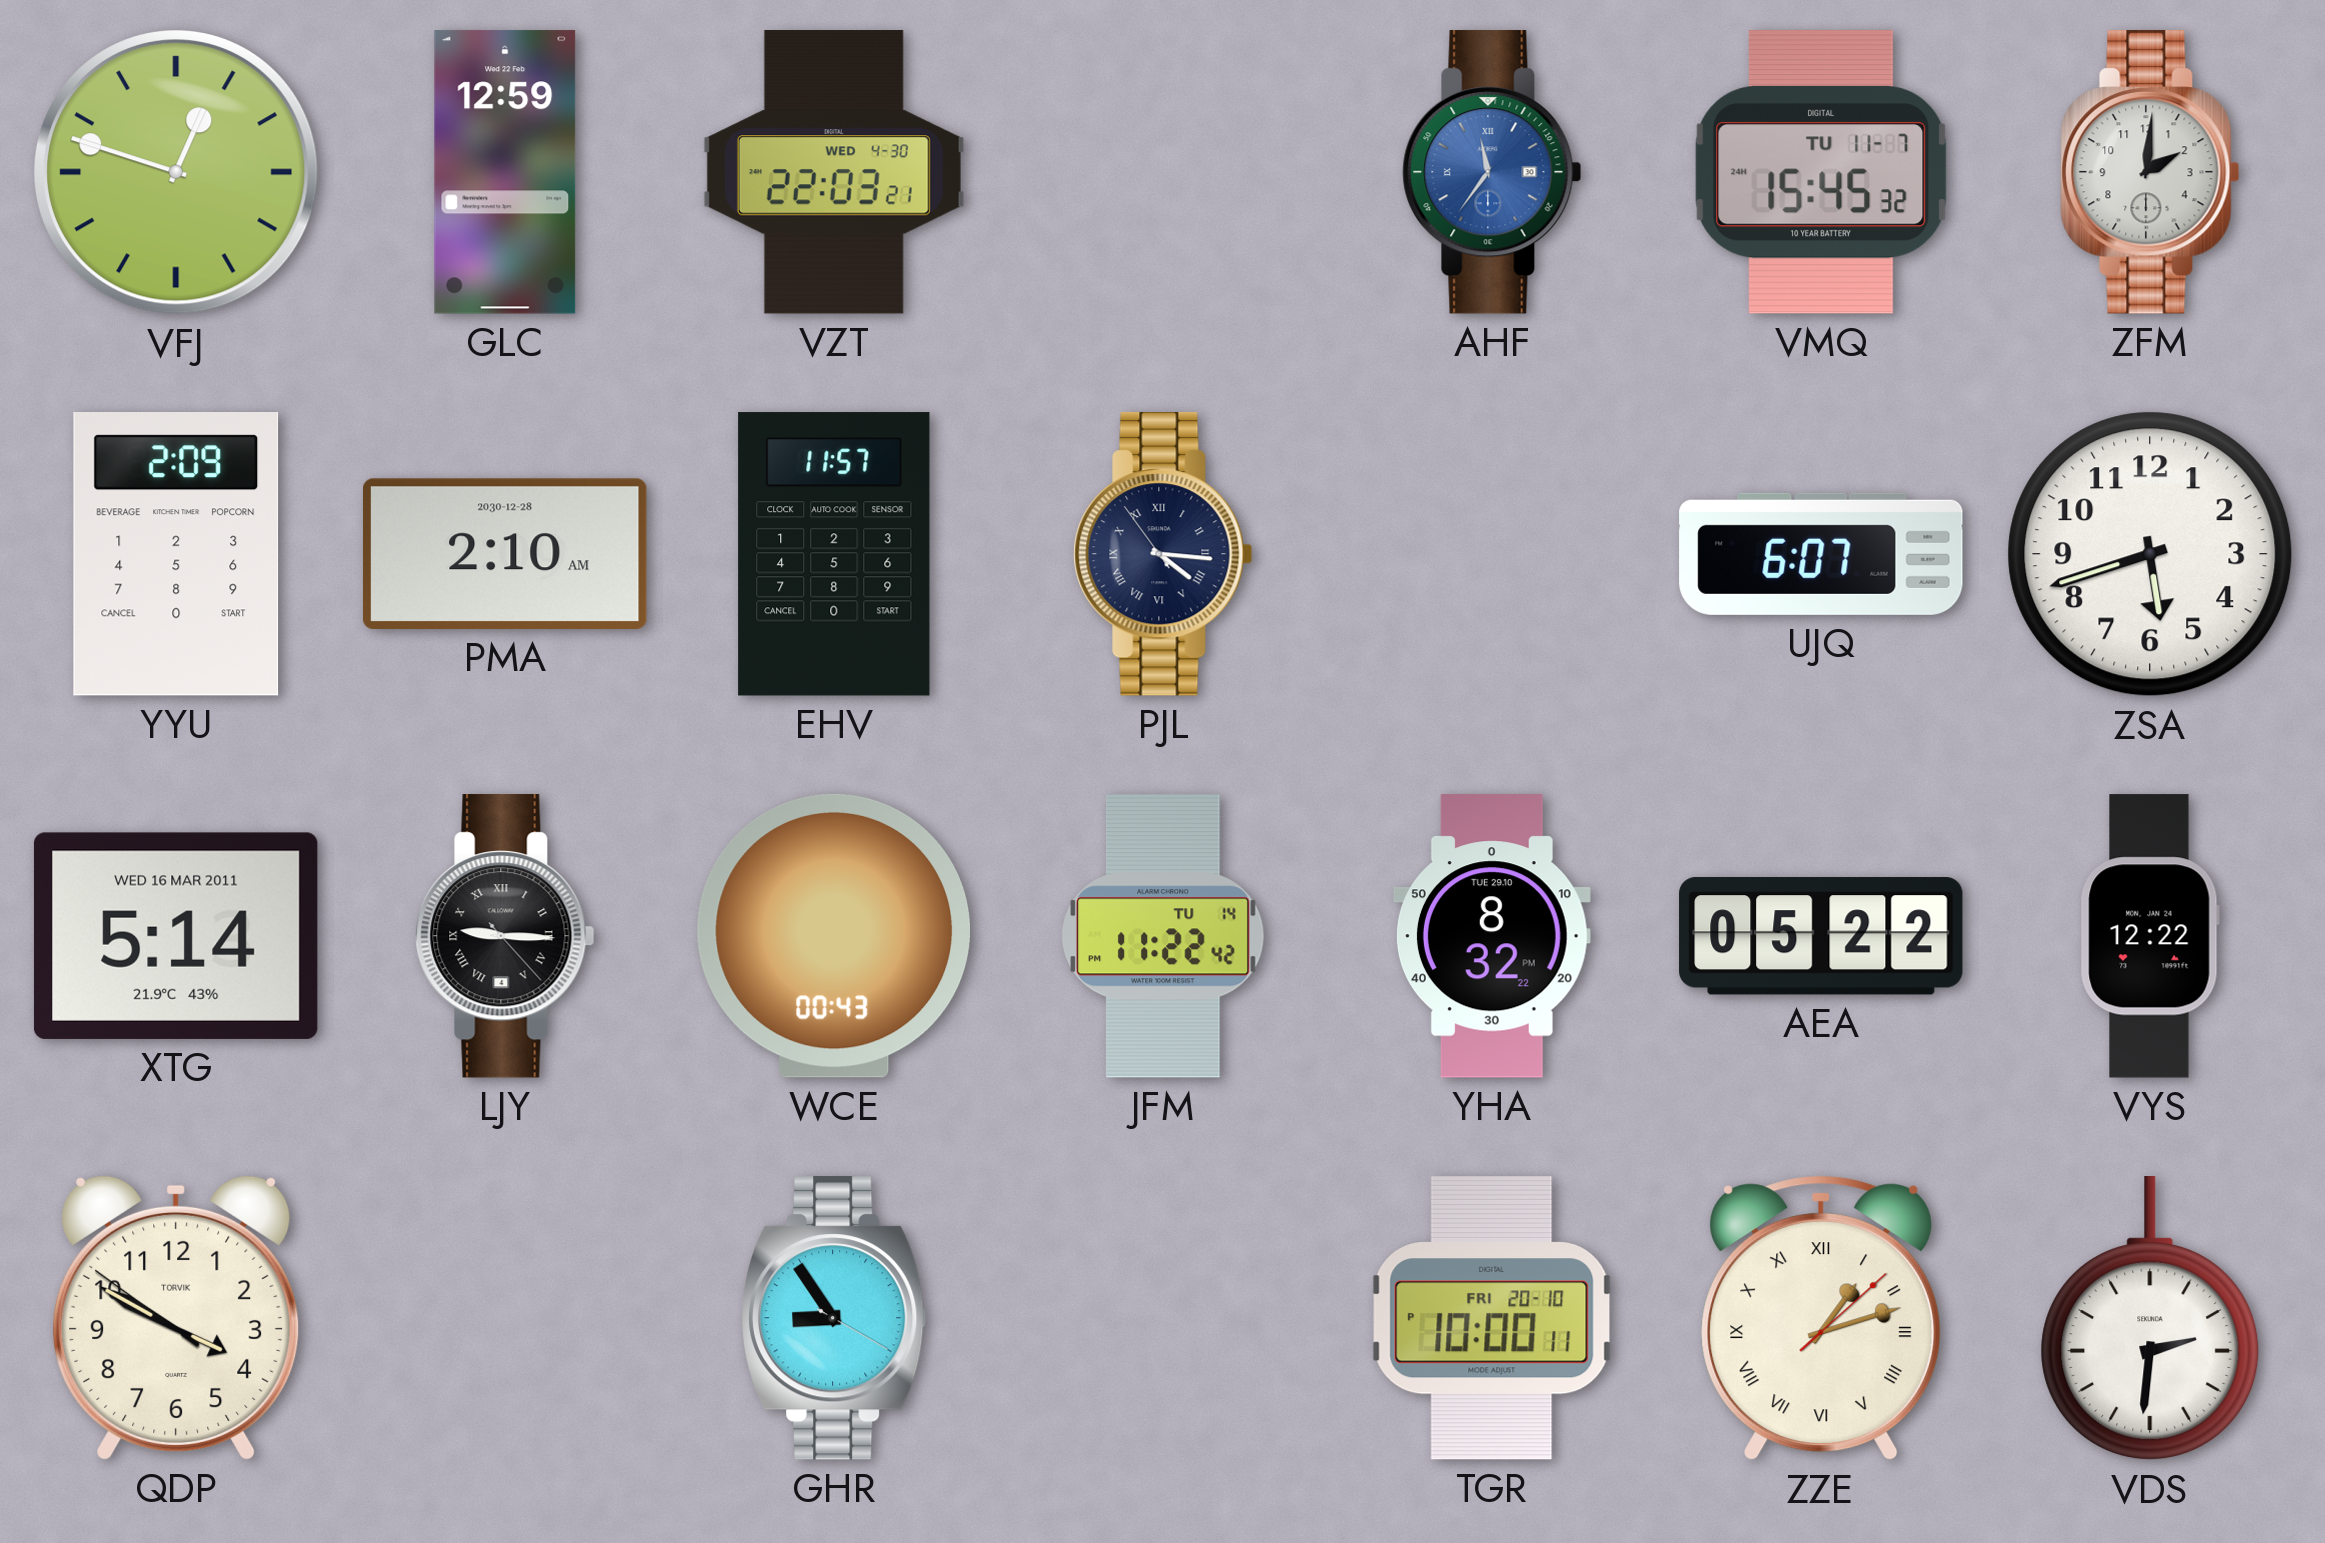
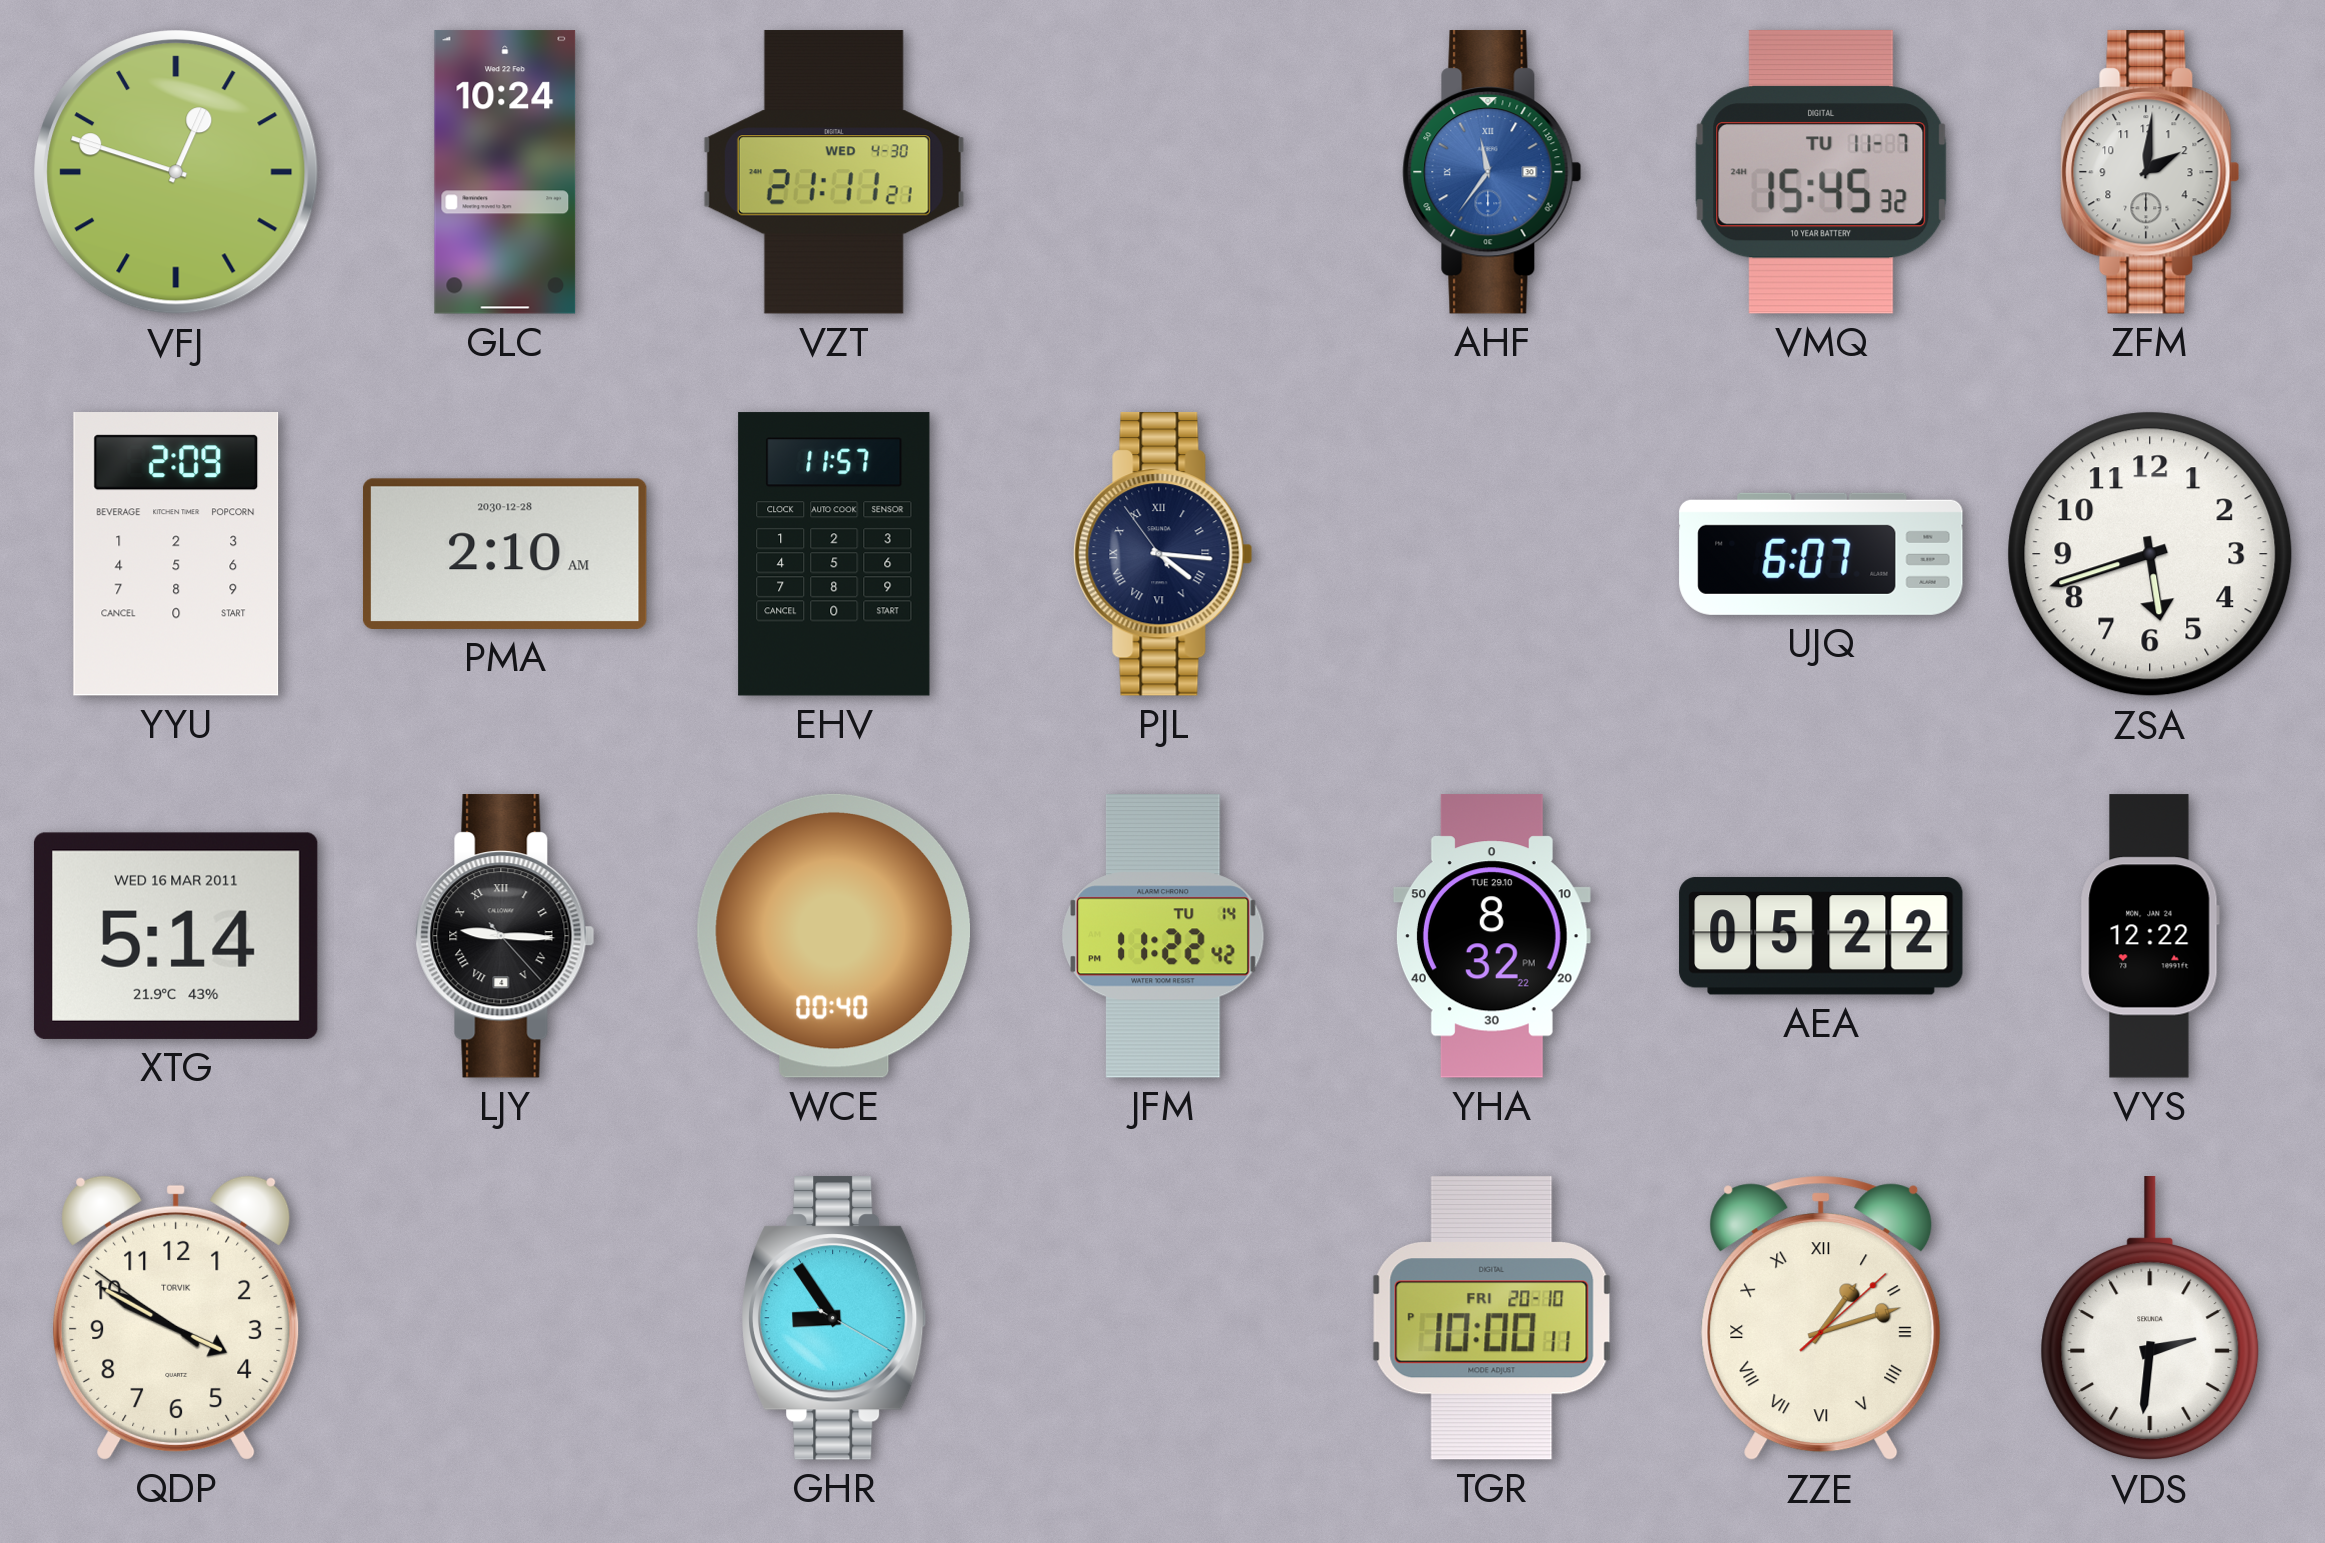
GLC: 12:59 -> 10:24 (505, 172)
VZT: 22:03 -> 21:11 (834, 172)
WCE: 00:43 -> 00:40 (833, 936)
